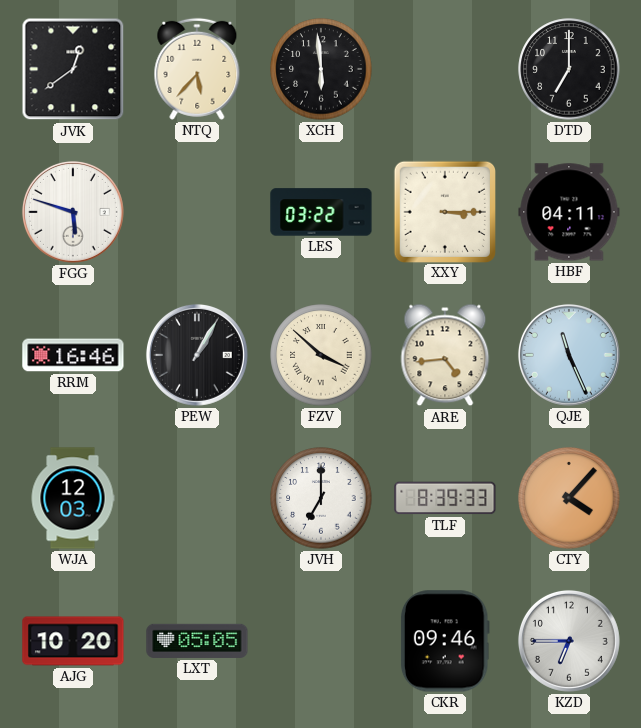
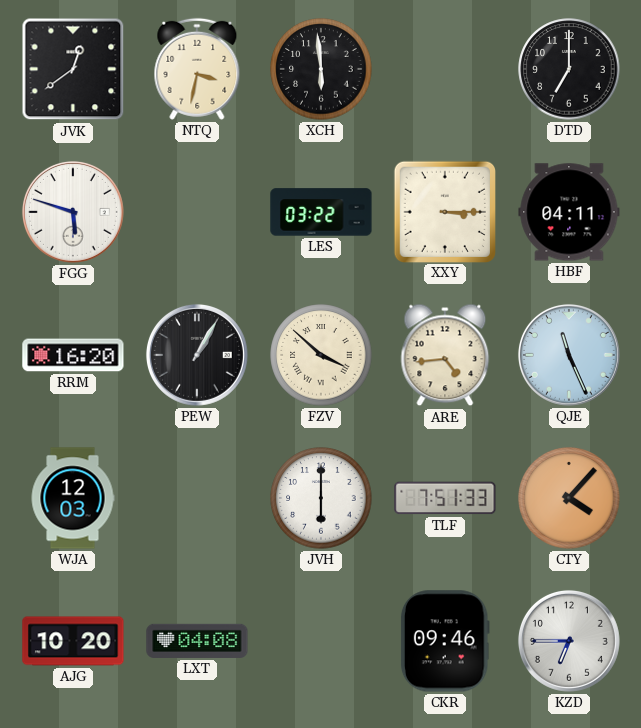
NTQ: 5:37 -> 3:32 (197, 69)
RRM: 16:46 -> 16:20 (73, 355)
JVH: 7:00 -> 6:00 (321, 498)
TLF: 8:39 -> 7:51 (445, 498)
LXT: 05:05 -> 04:08 (197, 641)
